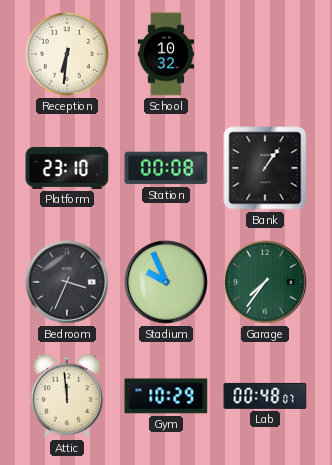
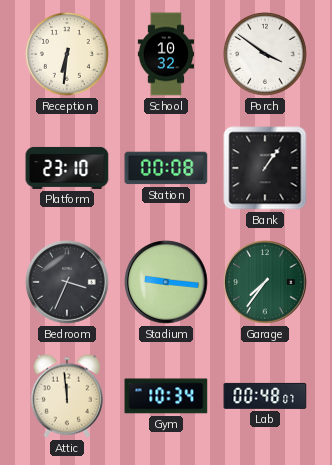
Porch: none -> 3:51 (265, 54)
Stadium: 9:56 -> 9:16 (166, 282)
Gym: 10:29 -> 10:34 (166, 396)
